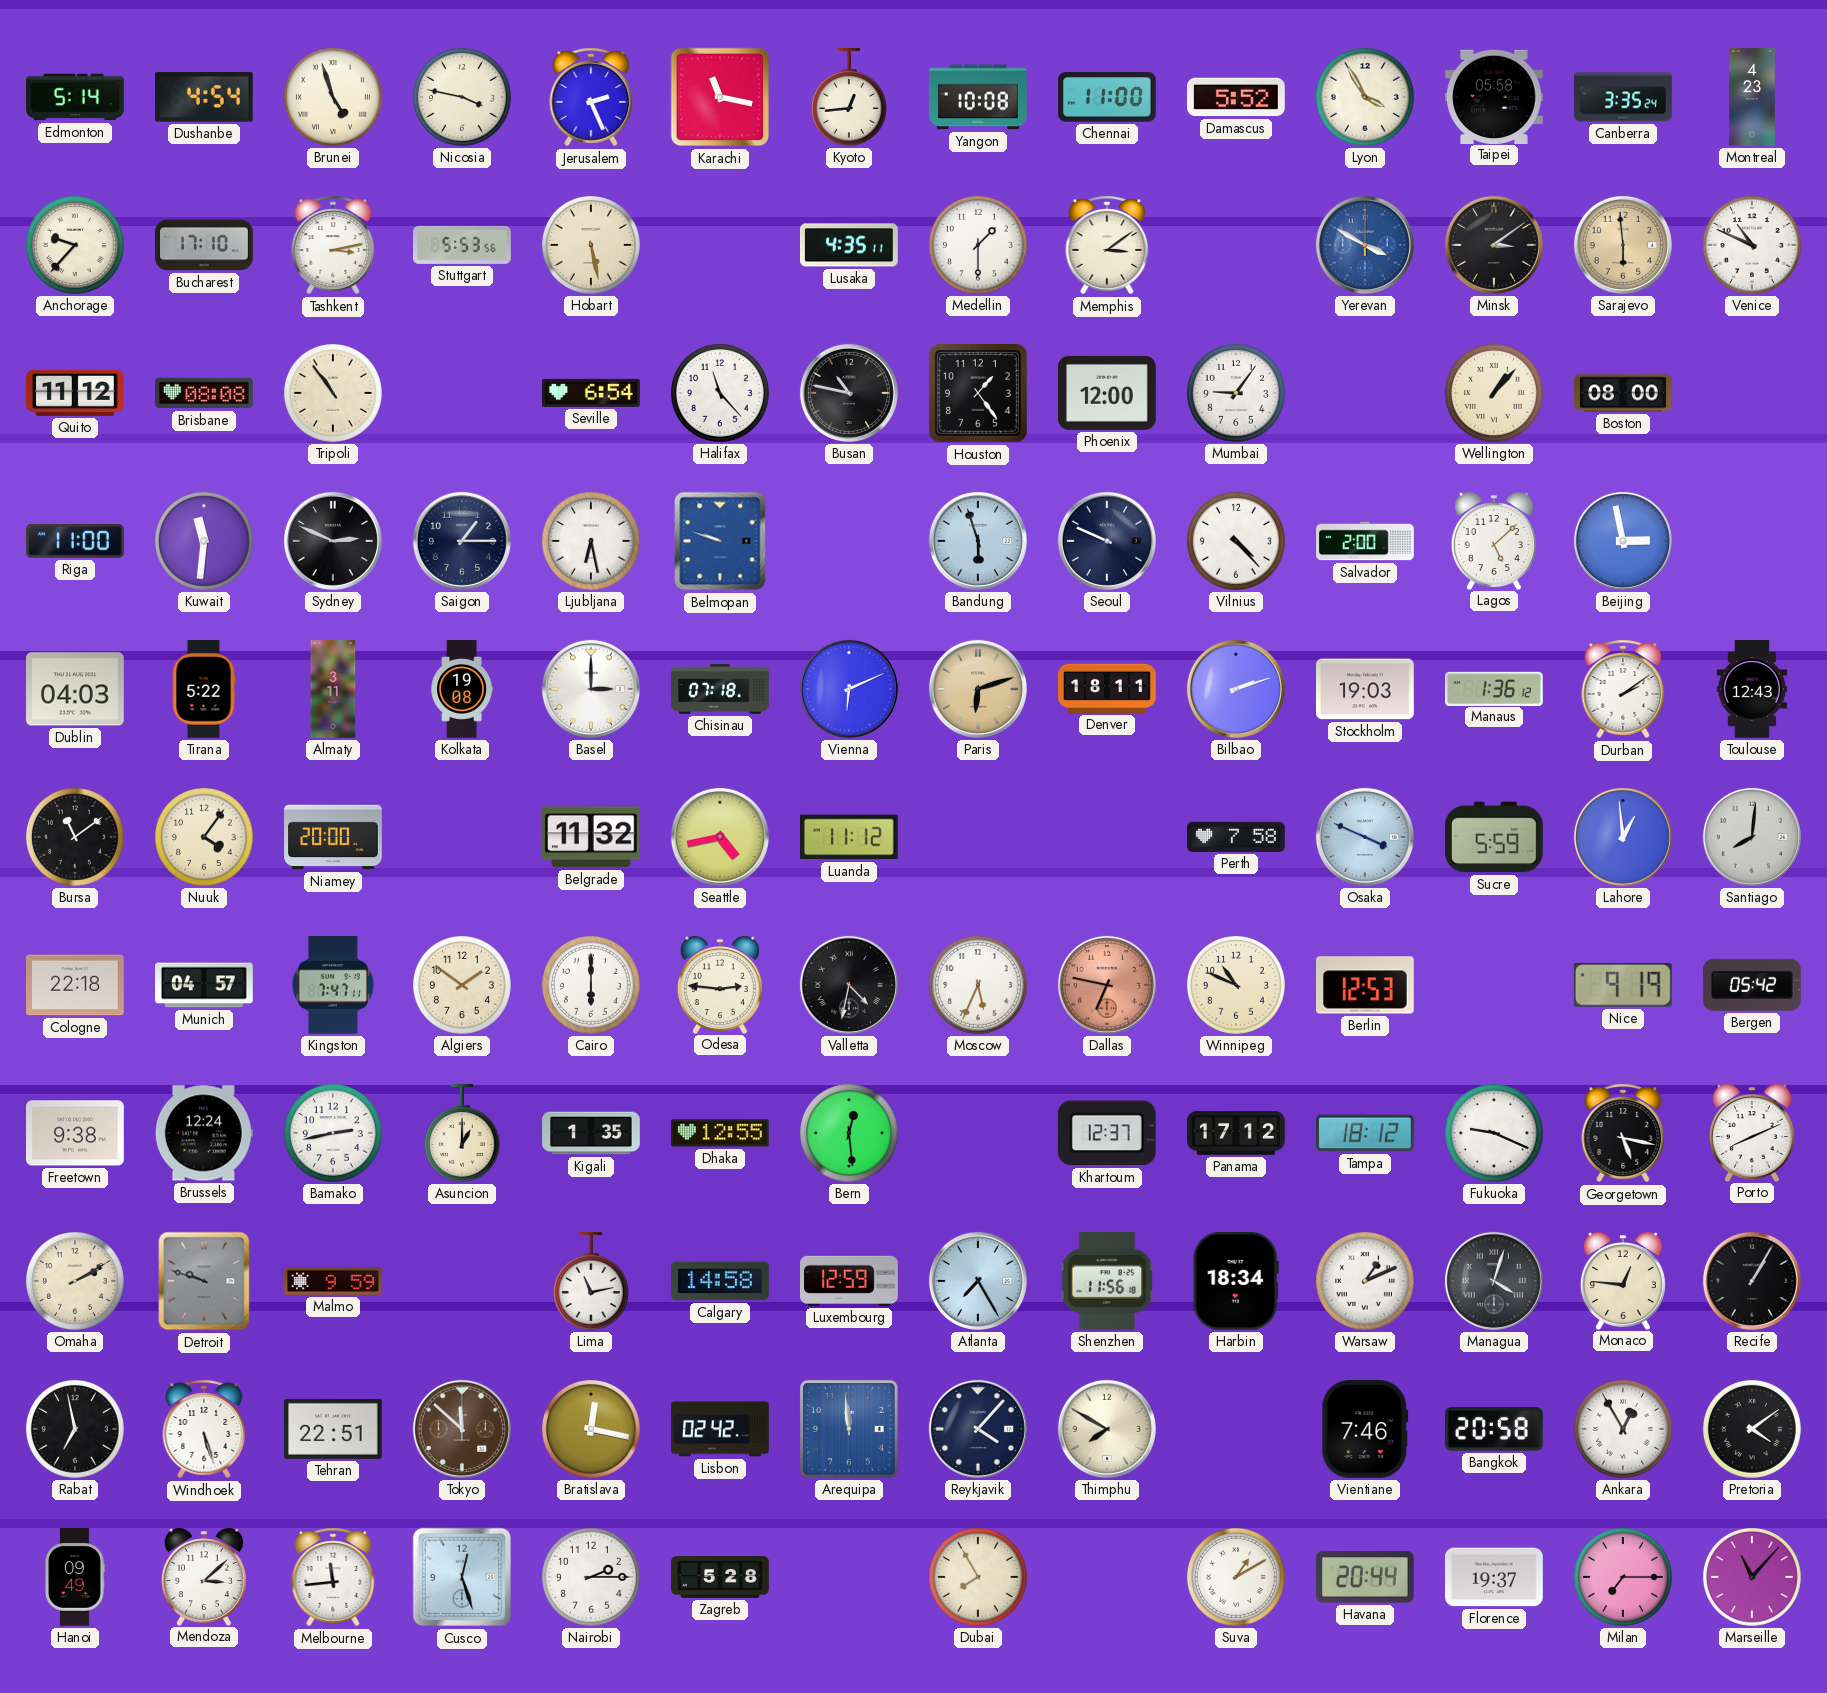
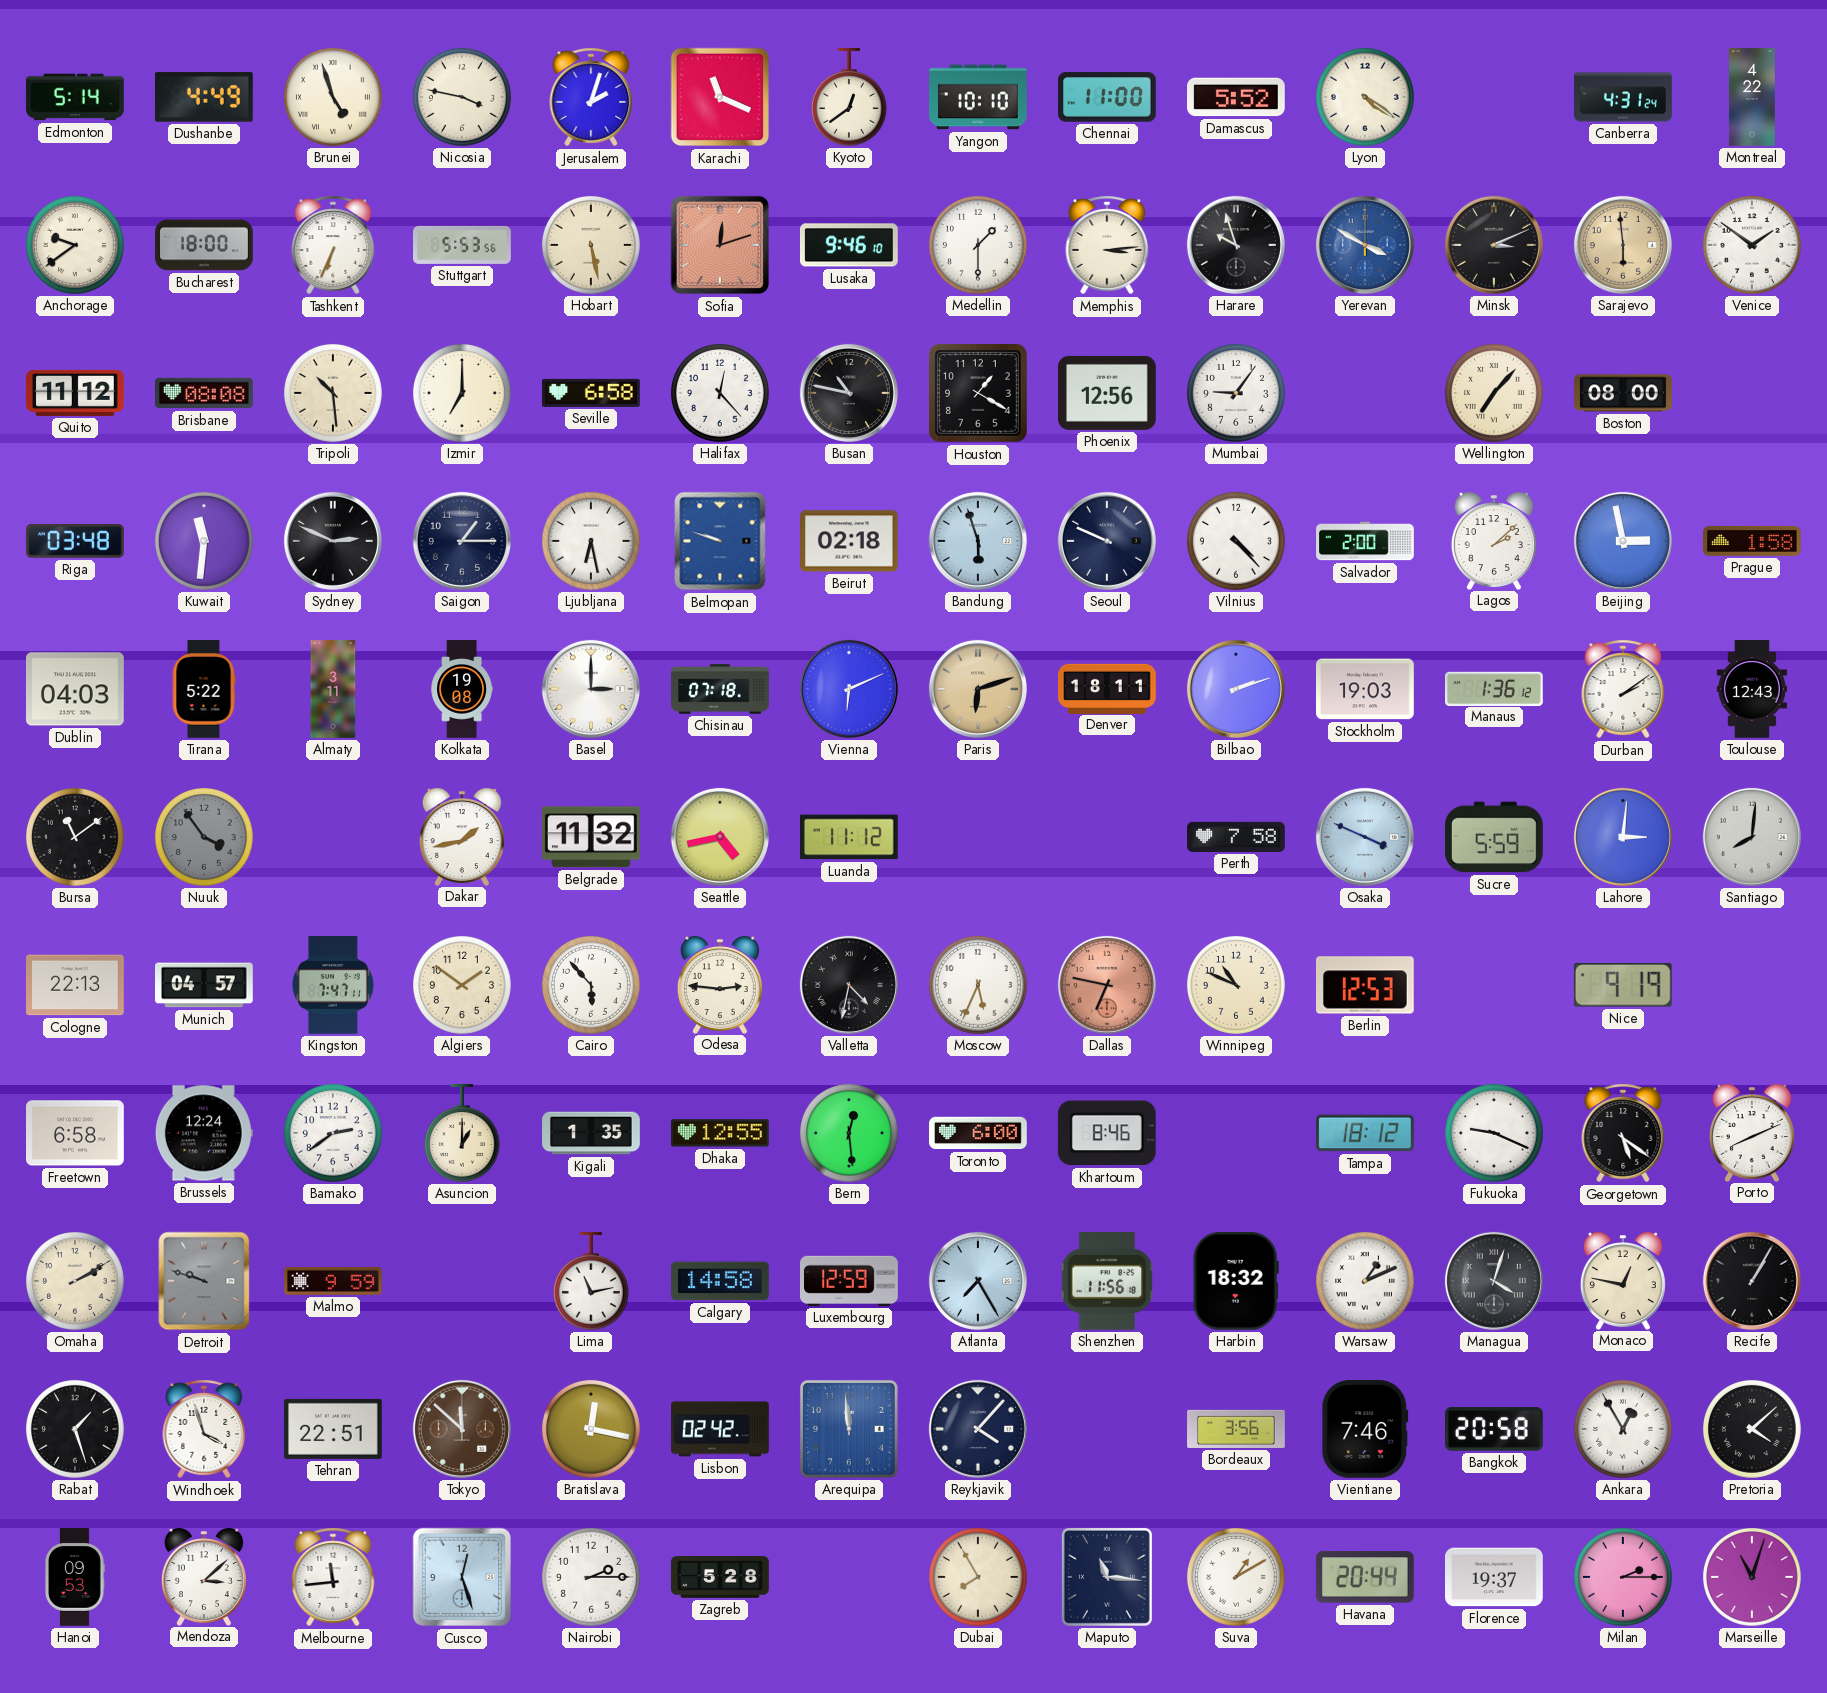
Dushanbe: 4:54 -> 4:49 (205, 97)
Jerusalem: 2:26 -> 2:03 (591, 97)
Karachi: 11:17 -> 11:19 (720, 97)
Kyoto: 12:44 -> 12:39 (849, 98)
Yangon: 10:08 -> 10:10 (979, 97)
Lyon: 3:55 -> 4:21 (1365, 97)
Taipei: 05:58 -> none (1495, 96)
Canberra: 3:35 -> 4:31 (1623, 97)
Montreal: 4:23 -> 4:22 (1752, 97)
Anchorage: 9:37 -> 9:39 (75, 245)
Bucharest: 17:10 -> 18:00 (204, 245)
Tashkent: 3:13 -> 6:34 (333, 245)
Sofia: none -> 12:12 (720, 245)
Lusaka: 4:35 -> 9:46 (850, 245)
Memphis: 3:09 -> 3:14 (1107, 245)
Harare: none -> 9:57 (1236, 245)
Minsk: 3:09 -> 3:11 (1494, 245)
Venice: 10:49 -> 1:51 (1752, 245)
Tripoli: 10:54 -> 10:29 (333, 393)
Izmir: none -> 7:00 (462, 393)
Seville: 6:54 -> 6:58 (592, 393)
Halifax: 11:23 -> 12:23 (720, 393)
Houston: 1:24 -> 1:20 (979, 394)
Phoenix: 12:00 -> 12:56 (1108, 393)
Wellington: 1:07 -> 7:07 (1494, 393)
Riga: 11:00 -> 03:48 (76, 541)
Beirut: none -> 02:18 (850, 541)
Lagos: 5:08 -> 2:08 (1494, 541)
Prague: none -> 1:58 (1753, 541)
Nuuk: 4:06 -> 3:54 (204, 837)
Nuuk dial: cream -> grey (204, 837)
Niamey: 20:00 -> none (333, 837)
Dakar: none -> 1:43 (462, 837)
Lahore: 12:59 -> 3:01 (1623, 837)
Cologne: 22:18 -> 22:13 (76, 985)
Cairo: 6:00 -> 5:53 (591, 985)
Bergen: 05:42 -> none (1752, 985)
Freetown: 9:38 -> 6:58 (76, 1133)
Bamako: 2:43 -> 2:39 (333, 1133)
Toronto: none -> 6:00 (978, 1133)
Khartoum: 12:37 -> 8:46 (1107, 1133)
Panama: 17:12 -> none (1236, 1134)
Georgetown: 5:17 -> 5:21 (1623, 1133)
Harbin: 18:34 -> 18:32 (1236, 1282)
Monaco: 12:46 -> 12:47 (1623, 1281)
Rabat: 6:58 -> 1:27 (75, 1429)
Windhoek: 5:27 -> 3:57 (204, 1429)
Thimphu: 7:50 -> none (1107, 1429)
Bordeaux: none -> 3:56 (1236, 1429)
Pretoria: 4:09 -> 4:08 (1752, 1429)
Hanoi: 09:49 -> 09:53 (75, 1577)
Maputo: none -> 11:16 (1107, 1577)
Milan: 7:15 -> 2:15 (1623, 1577)
Marseille: 11:07 -> 11:03 (1752, 1577)
